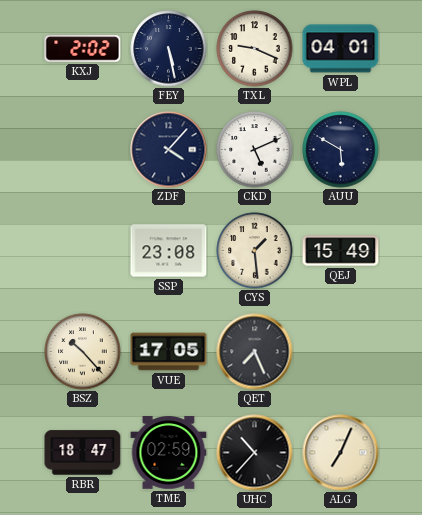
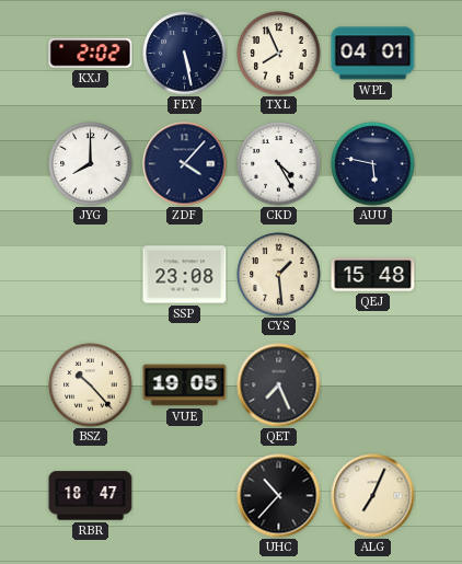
TXL: 9:19 -> 7:56 (279, 54)
JYG: none -> 8:00 (91, 164)
CKD: 5:11 -> 4:25 (279, 164)
AUU: 5:50 -> 5:47 (373, 164)
QEJ: 15:49 -> 15:48 (373, 275)
VUE: 17:05 -> 19:05 (185, 385)
TME: 02:59 -> none (169, 453)
